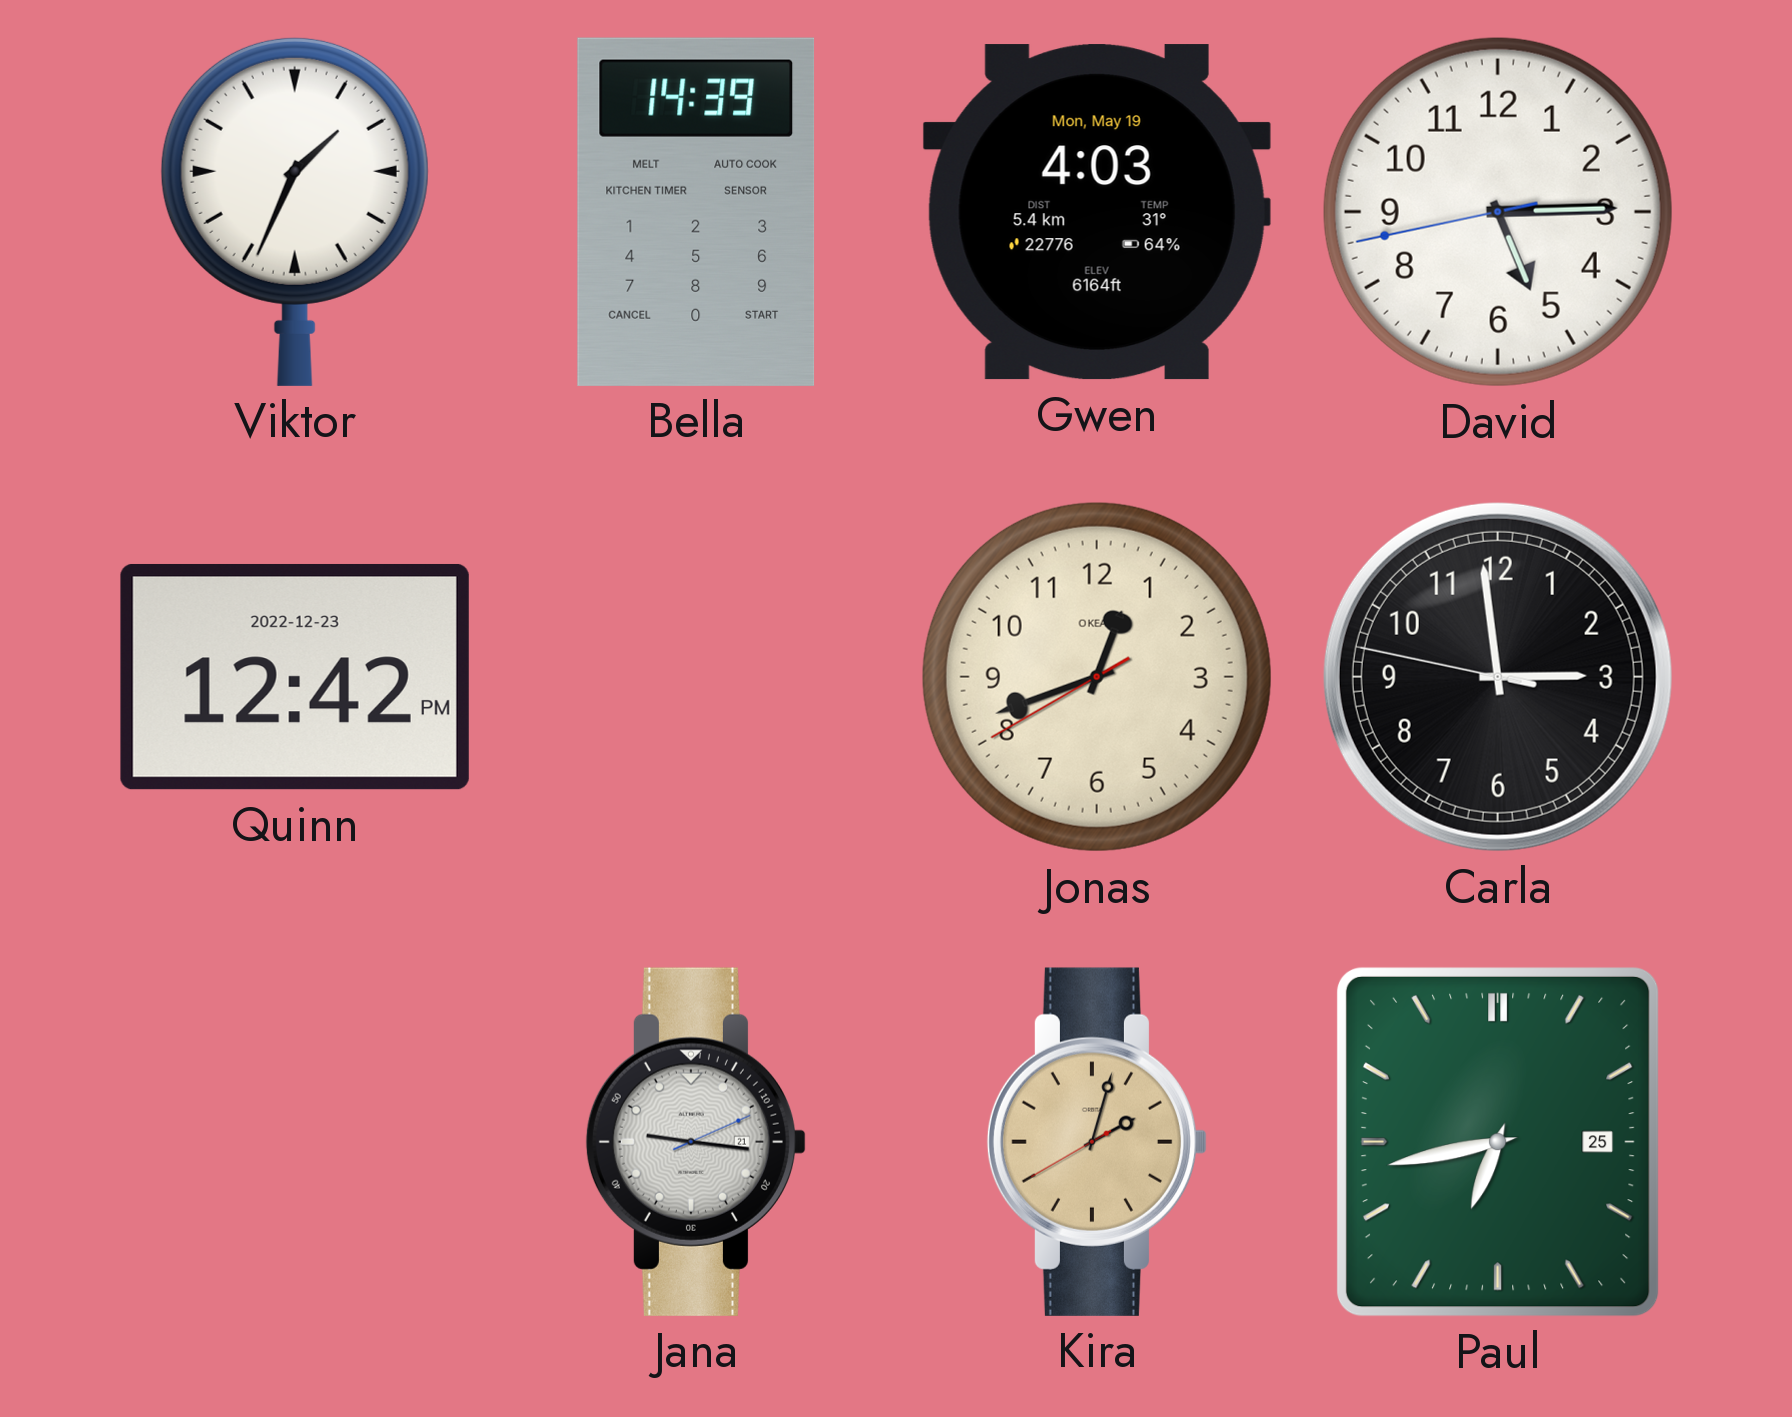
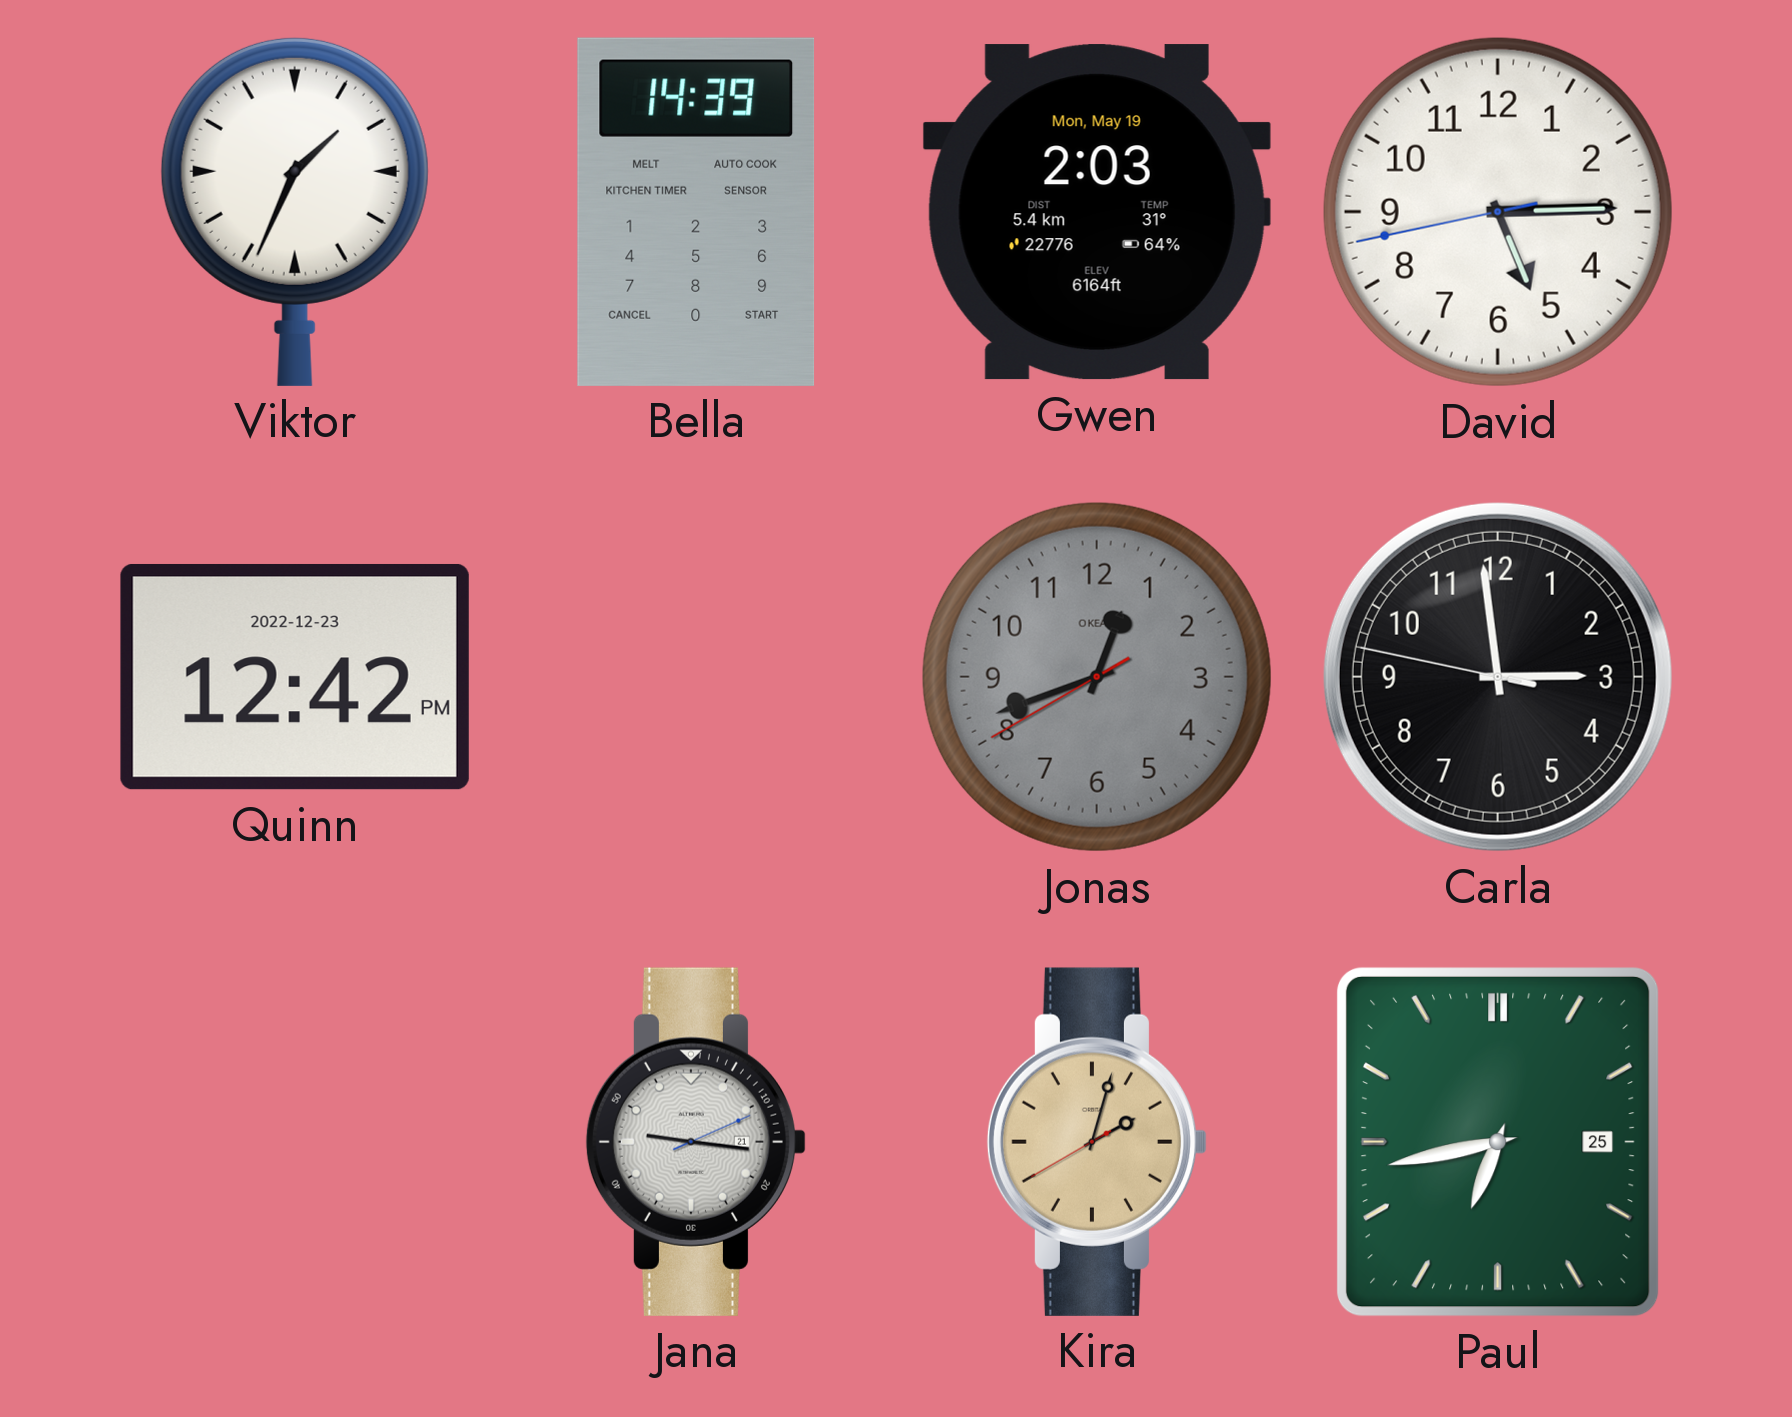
Gwen: 4:03 -> 2:03 (1097, 212)
Jonas dial: cream -> grey (1097, 677)
